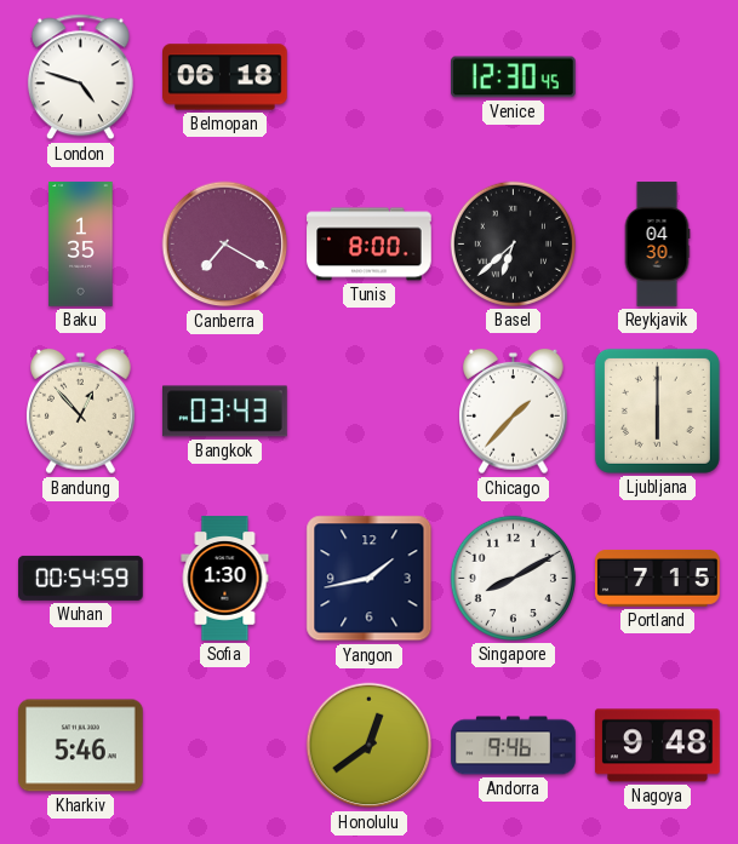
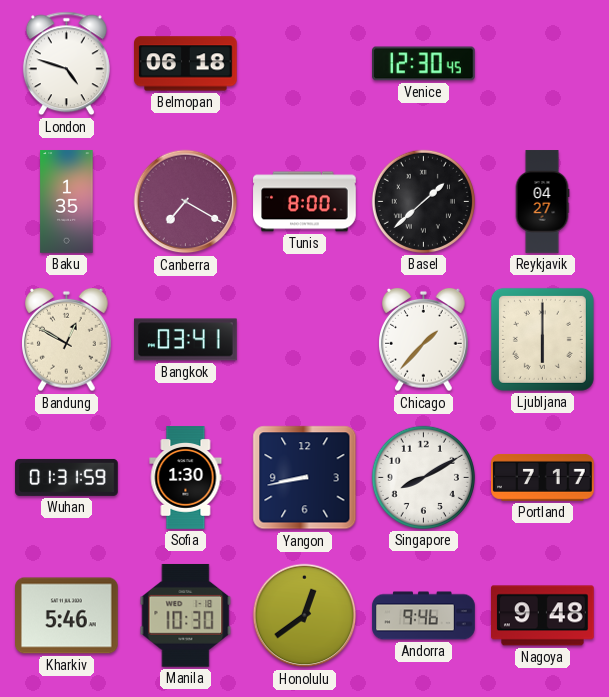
Basel: 6:38 -> 1:38 (423, 201)
Reykjavik: 04:30 -> 04:27 (542, 202)
Bandung: 12:53 -> 12:50 (67, 340)
Bangkok: 03:43 -> 03:41 (186, 340)
Wuhan: 00:54 -> 01:31 (67, 477)
Yangon: 1:43 -> 8:43 (305, 478)
Portland: 7:15 -> 7:17 (543, 477)
Manila: none -> 10:30 (186, 615)
